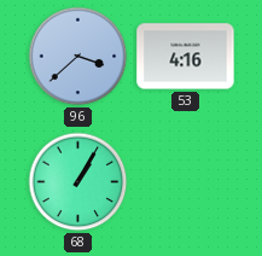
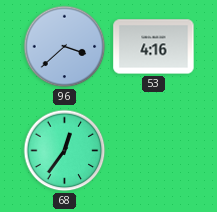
68: 1:05 -> 12:36 (65, 151)
